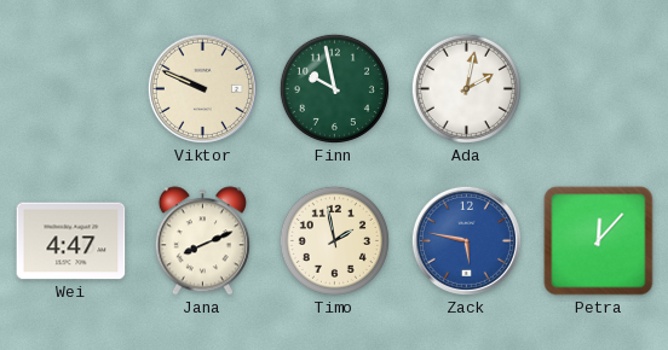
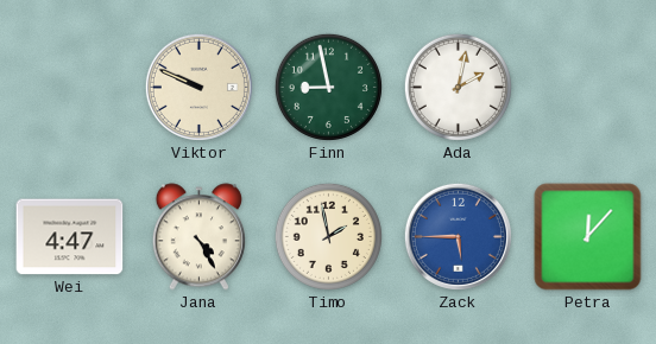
Finn: 9:58 -> 8:58 (328, 87)
Jana: 8:11 -> 4:25 (198, 237)
Zack: 5:47 -> 5:45 (458, 236)
